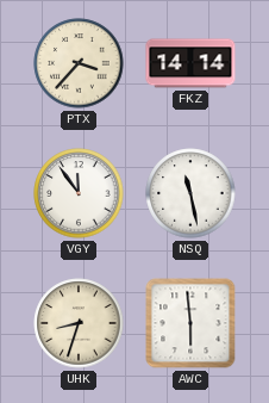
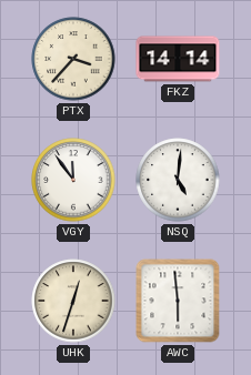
NSQ: 11:28 -> 5:01 (178, 180)
UHK: 8:33 -> 12:33 (73, 301)
